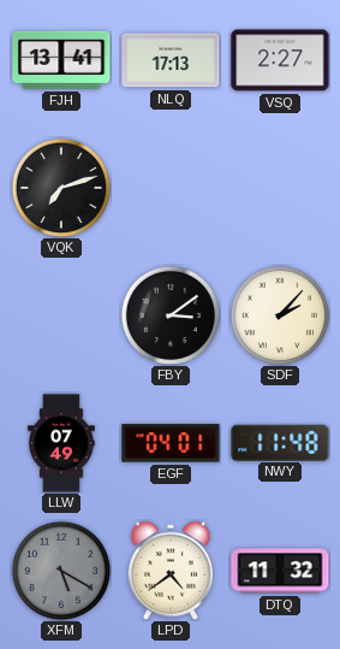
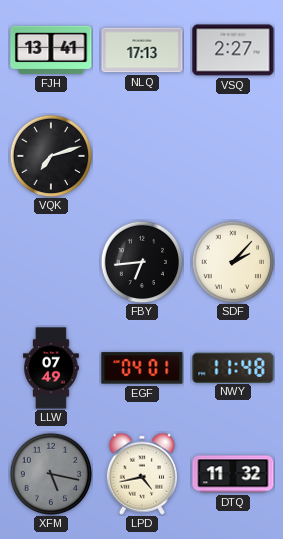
FBY: 3:09 -> 6:44 (142, 262)
XFM: 5:20 -> 5:17 (51, 474)
LPD: 4:39 -> 4:43 (141, 474)
